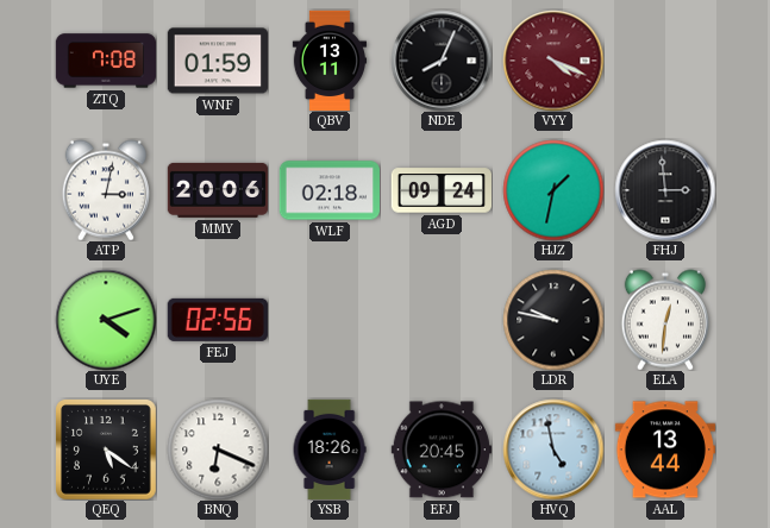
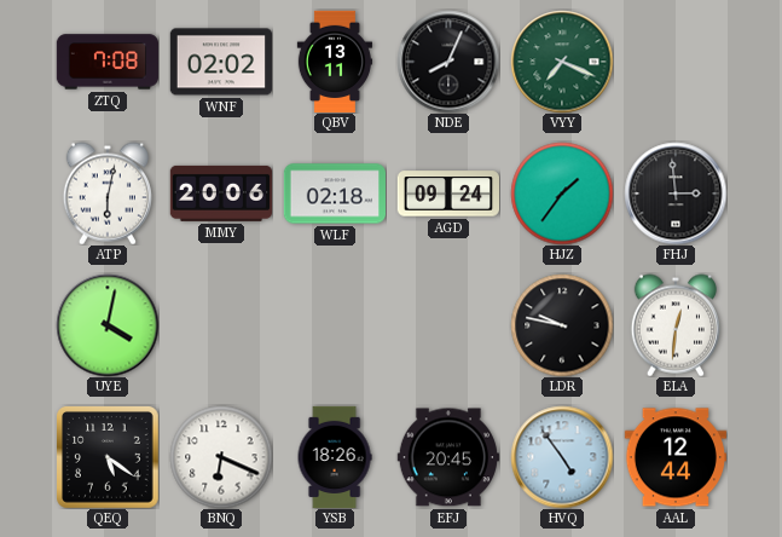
WNF: 01:59 -> 02:02 (220, 62)
VYY: 4:19 -> 7:19 (562, 62)
VYY dial: burgundy -> green (562, 62)
ATP: 3:02 -> 6:02 (108, 194)
HJZ: 1:32 -> 1:36 (562, 194)
UYE: 4:12 -> 4:02 (108, 325)
FEJ: 02:56 -> none (218, 320)
HVQ: 4:58 -> 4:54 (562, 457)
AAL: 13:44 -> 12:44 (674, 457)
